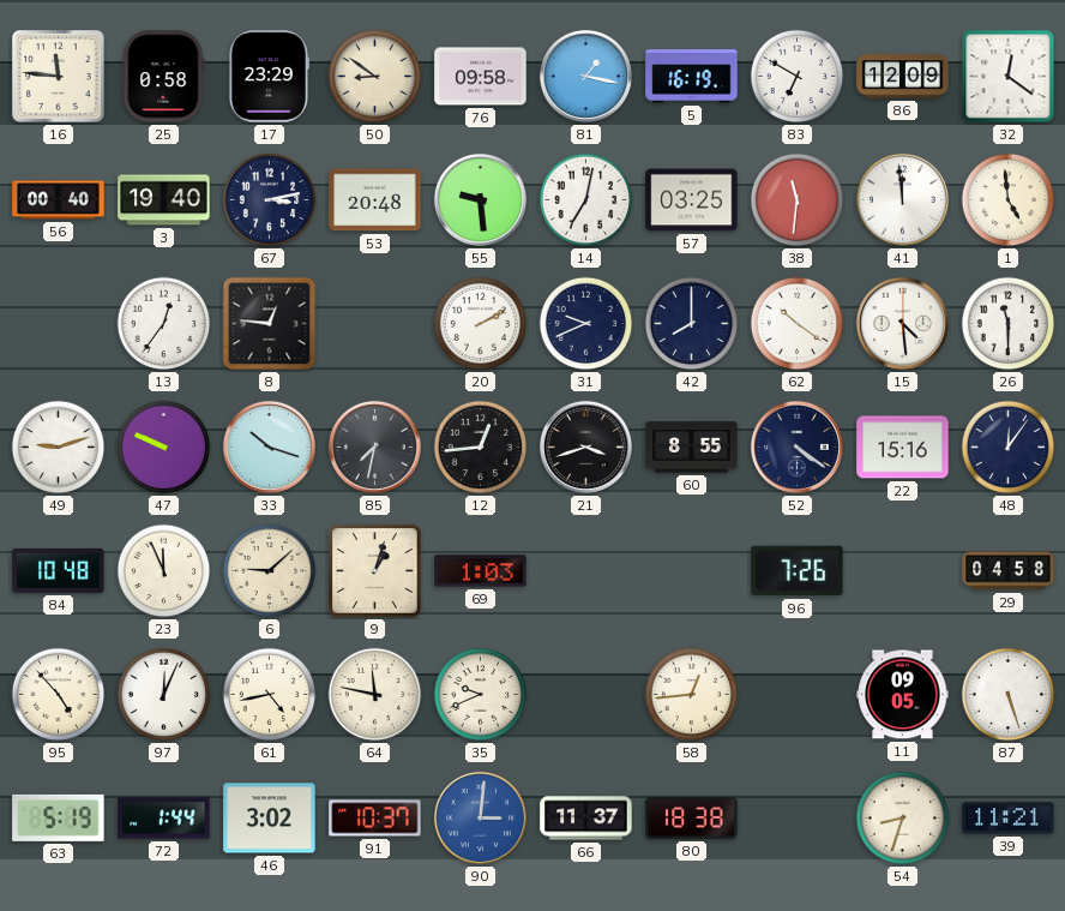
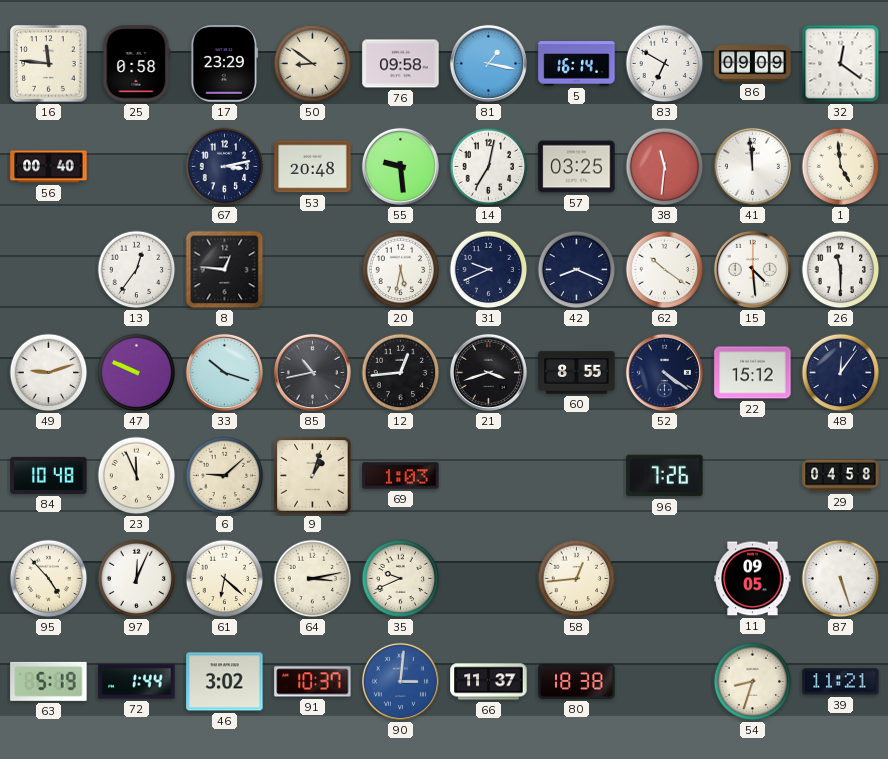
5: 16:19 -> 16:14 (577, 64)
86: 12:09 -> 09:09 (753, 64)
3: 19:40 -> none (164, 200)
20: 2:10 -> 5:32 (401, 270)
42: 8:00 -> 8:19 (577, 270)
85: 7:32 -> 10:43 (312, 372)
22: 15:16 -> 15:12 (753, 373)
61: 4:43 -> 6:22 (225, 579)
64: 11:47 -> 3:13 (313, 579)
